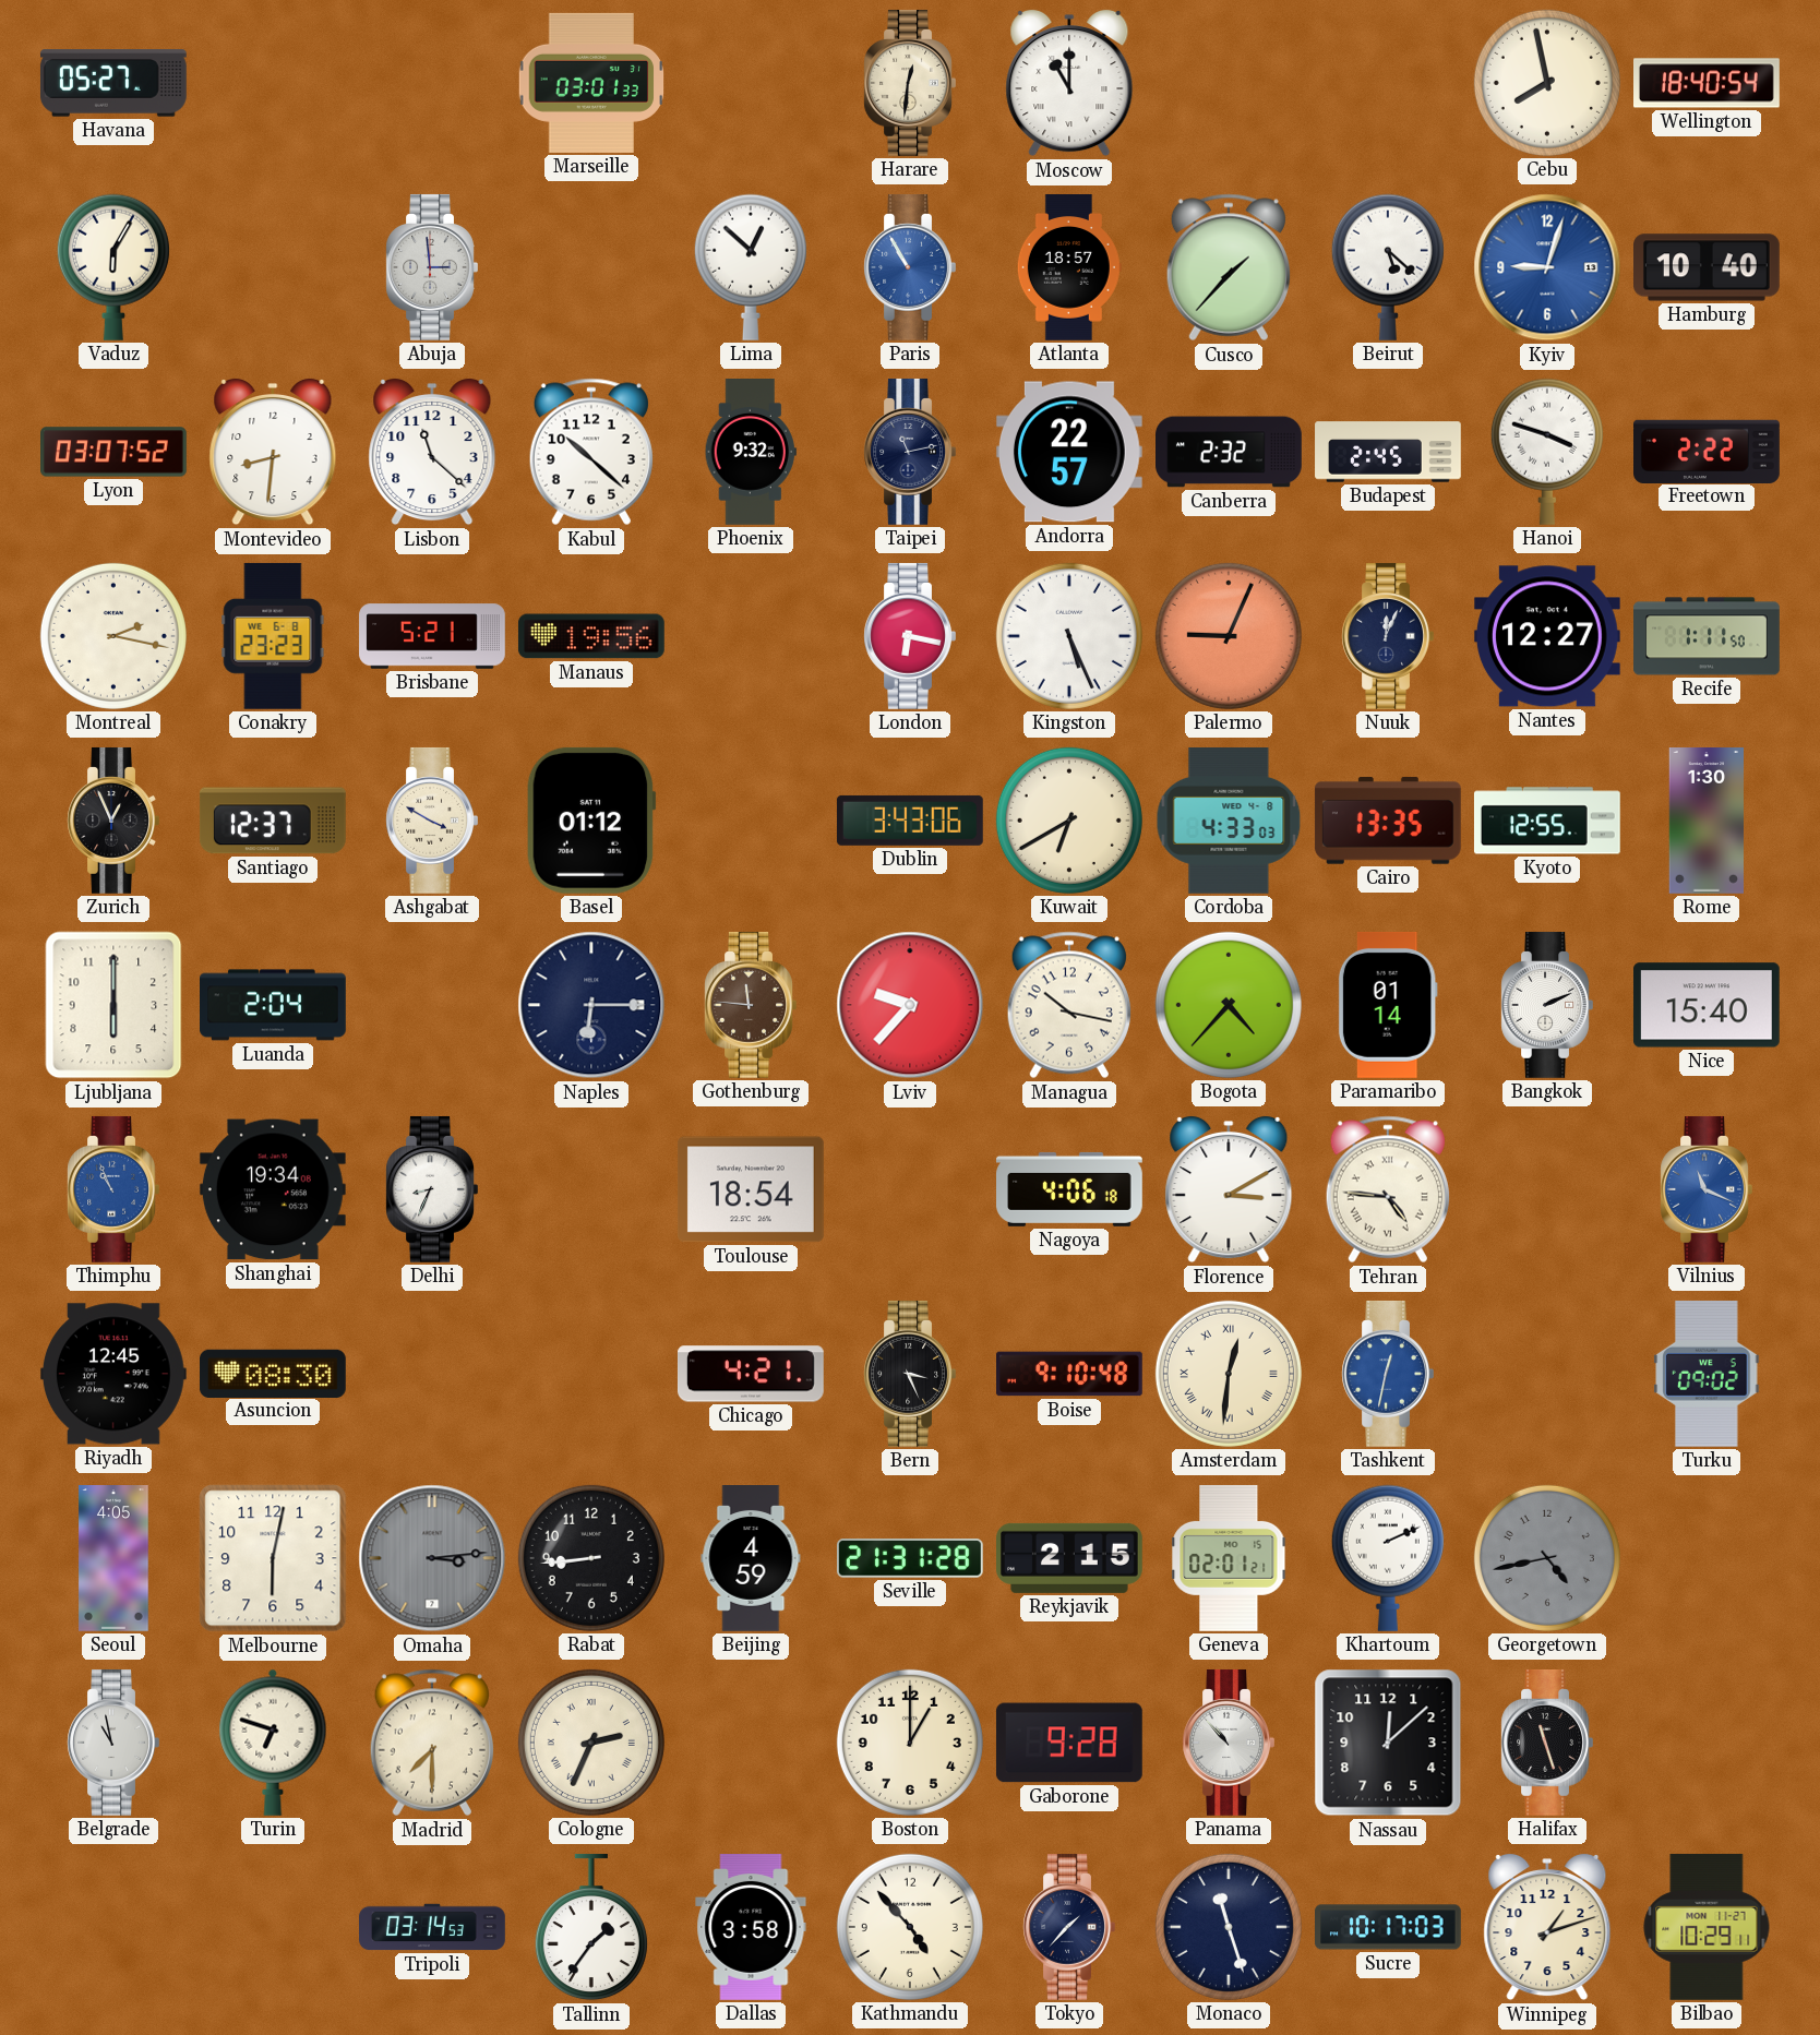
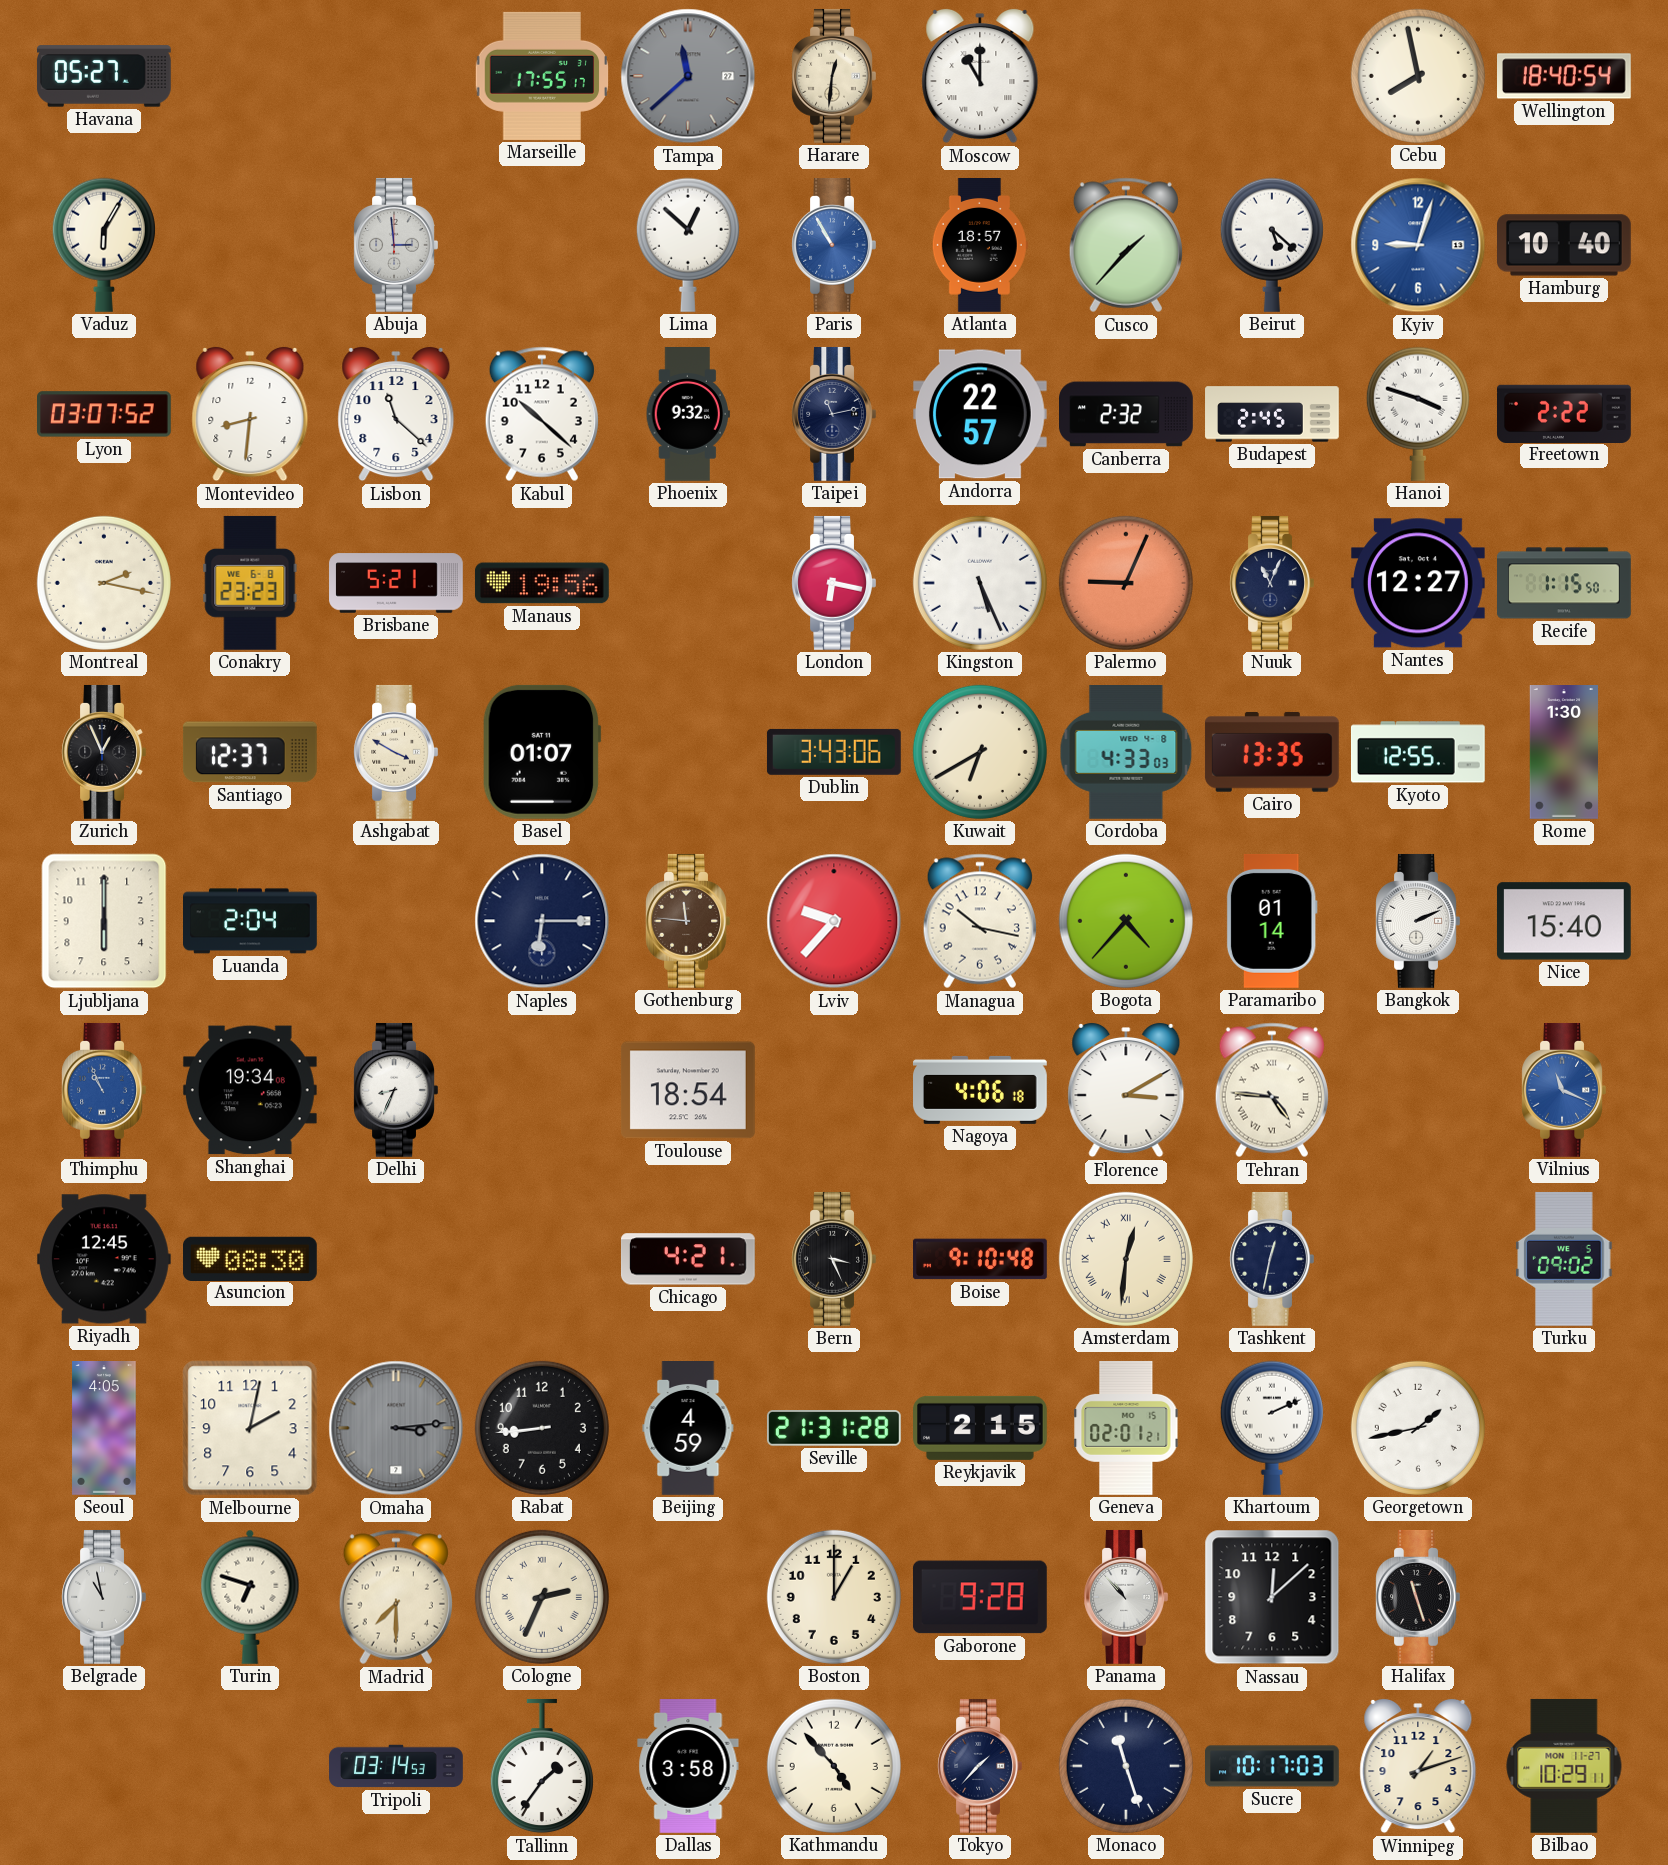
Marseille: 03:01 -> 17:55 (541, 76)
Tampa: none -> 11:38 (688, 76)
Nuuk: 12:04 -> 11:04 (1272, 583)
Recife: 1:11 -> 1:15 (1565, 583)
Basel: 01:12 -> 01:07 (542, 752)
Tashkent dial: blue -> navy (1272, 1259)
Melbourne: 6:02 -> 2:02 (250, 1428)
Georgetown: 4:43 -> 1:43 (1418, 1428)
Georgetown dial: grey -> white (1418, 1428)
